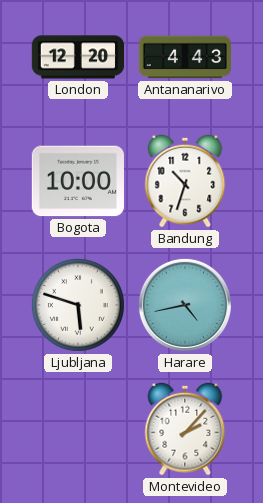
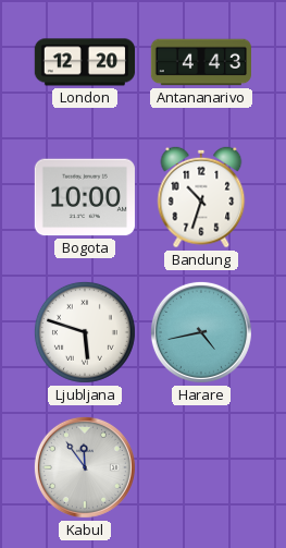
Kabul: none -> 11:54 (85, 467)
Montevideo: 2:07 -> none (185, 429)
